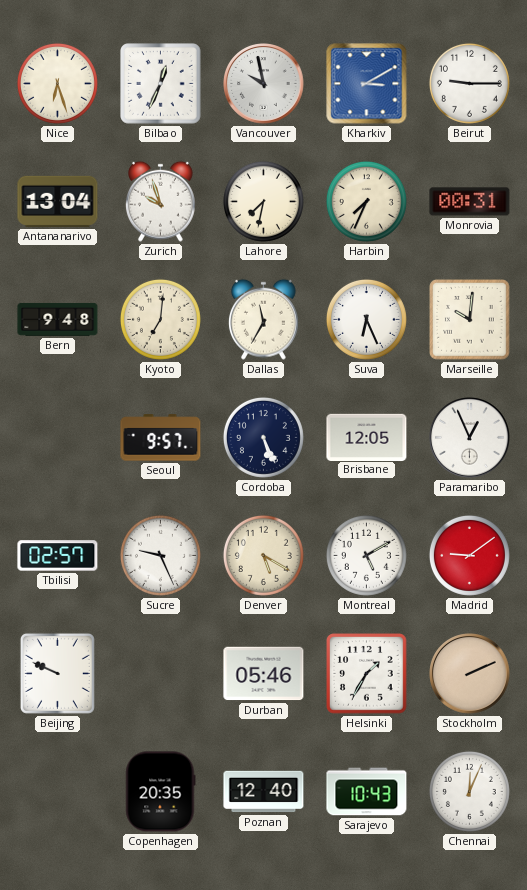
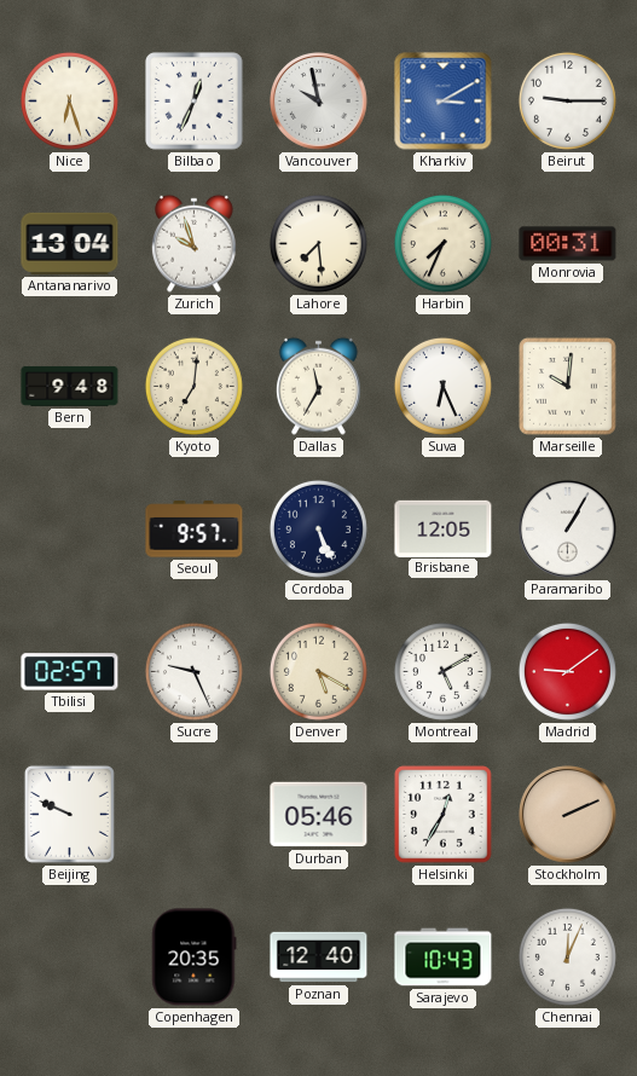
Lahore: 7:32 -> 7:29 (318, 243)
Paramaribo: 12:56 -> 1:05 (568, 530)
Helsinki: 1:35 -> 12:35 (444, 815)
